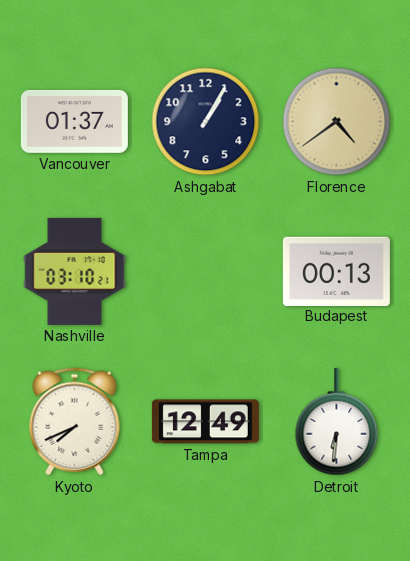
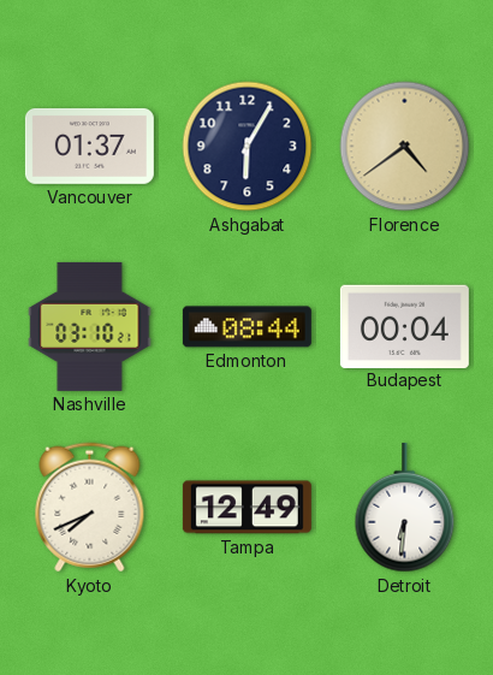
Ashgabat: 1:05 -> 6:05 (248, 147)
Edmonton: none -> 08:44 (246, 327)
Budapest: 00:13 -> 00:04 (404, 326)
